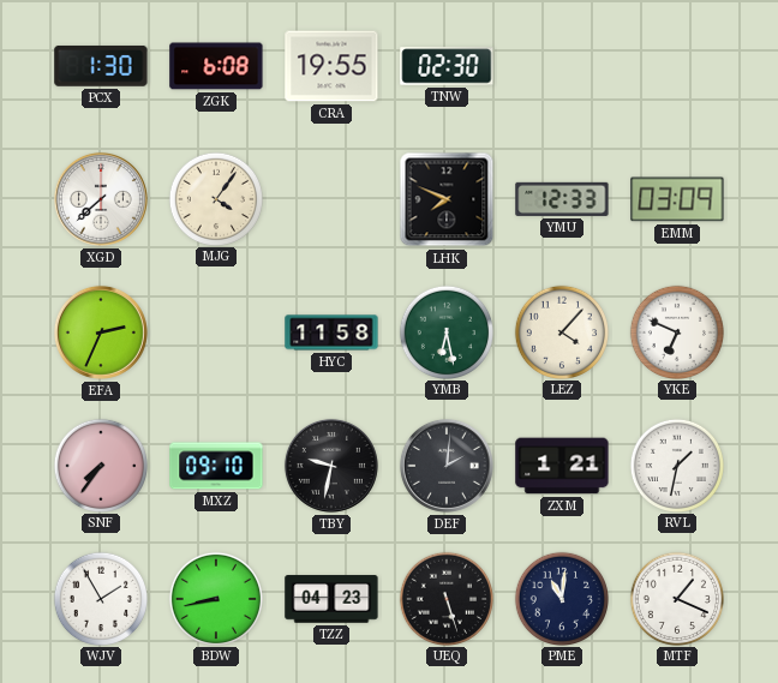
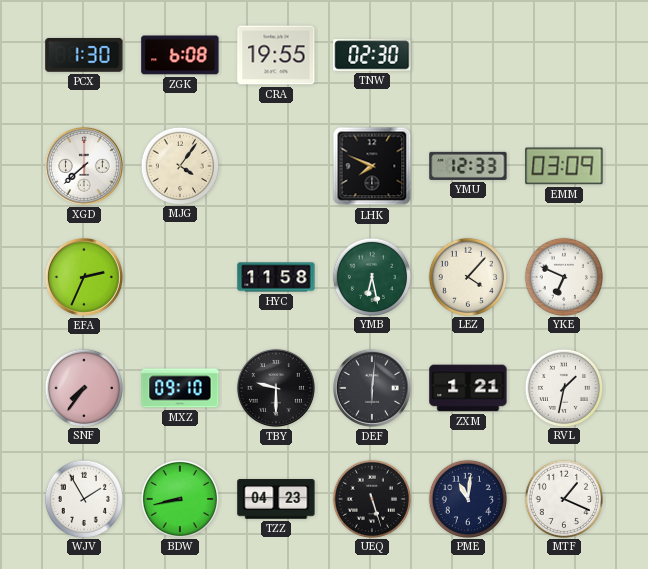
TBY: 9:32 -> 9:30 (276, 388)
DEF: 2:01 -> 6:01 (372, 388)
